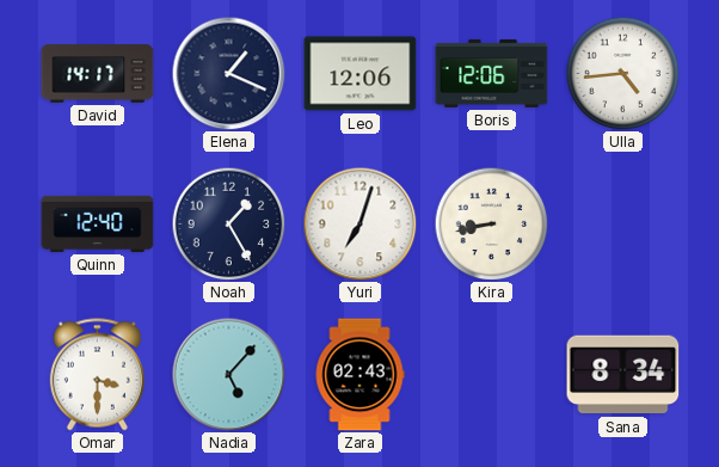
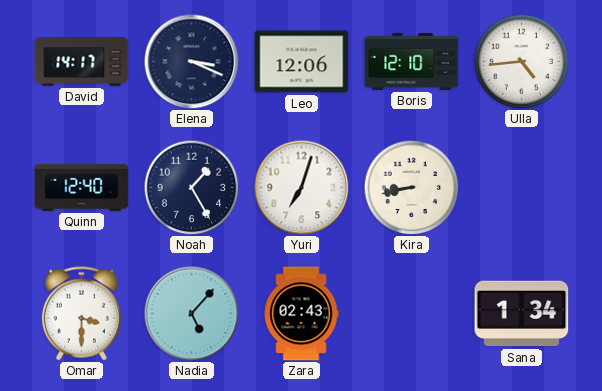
Elena: 1:19 -> 3:19 (191, 61)
Boris: 12:06 -> 12:10 (412, 61)
Sana: 8:34 -> 1:34 (522, 314)
